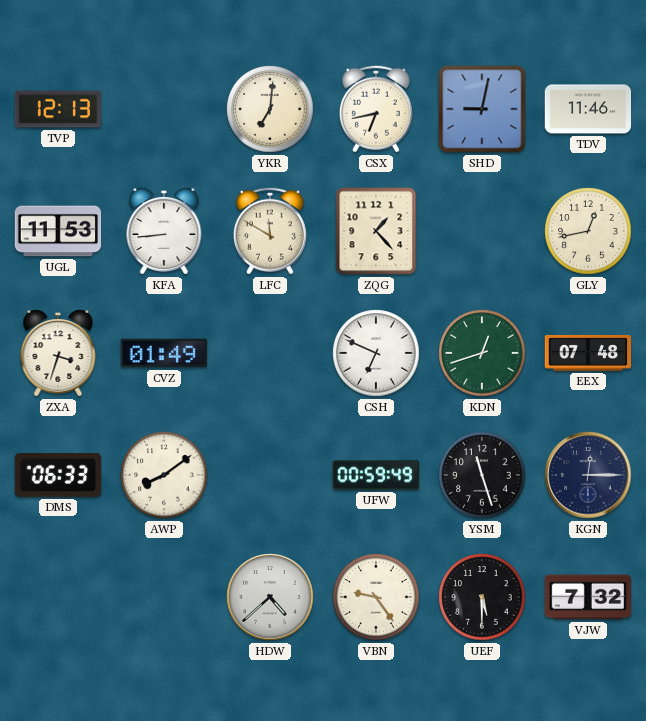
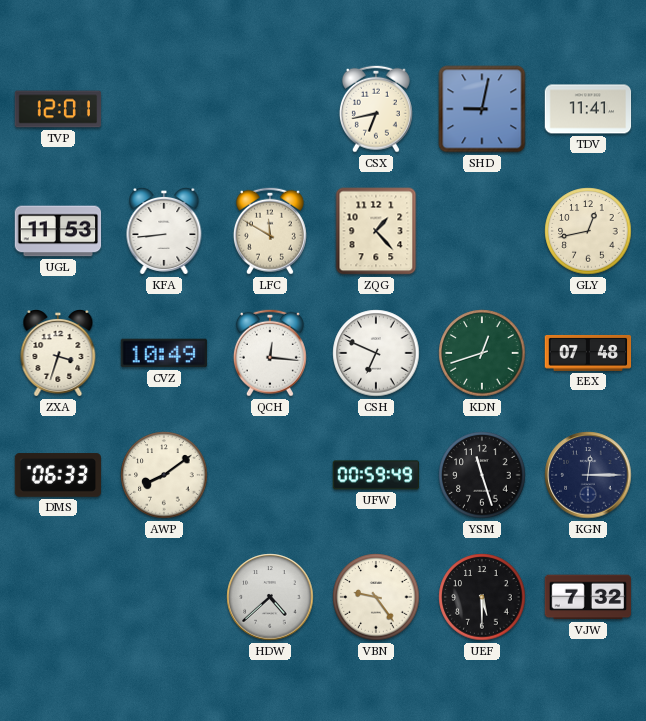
TVP: 12:13 -> 12:01 (58, 109)
YKR: 7:01 -> none (270, 109)
TDV: 11:46 -> 11:41 (588, 109)
CVZ: 01:49 -> 10:49 (164, 353)
QCH: none -> 12:16 (270, 353)
